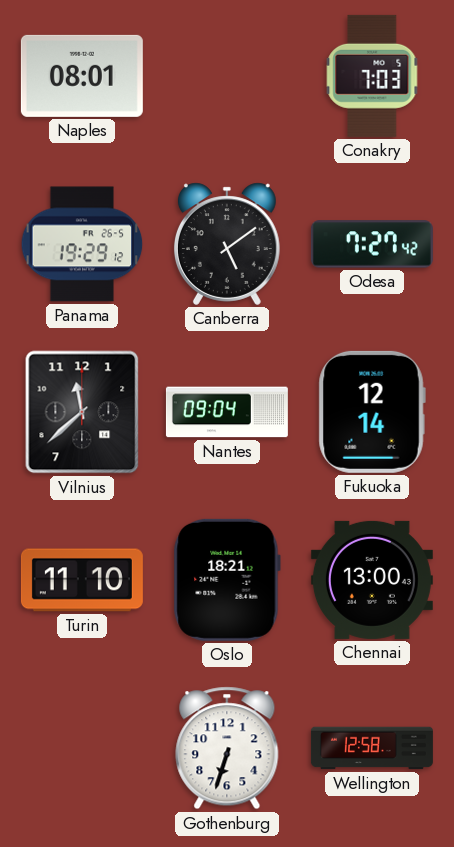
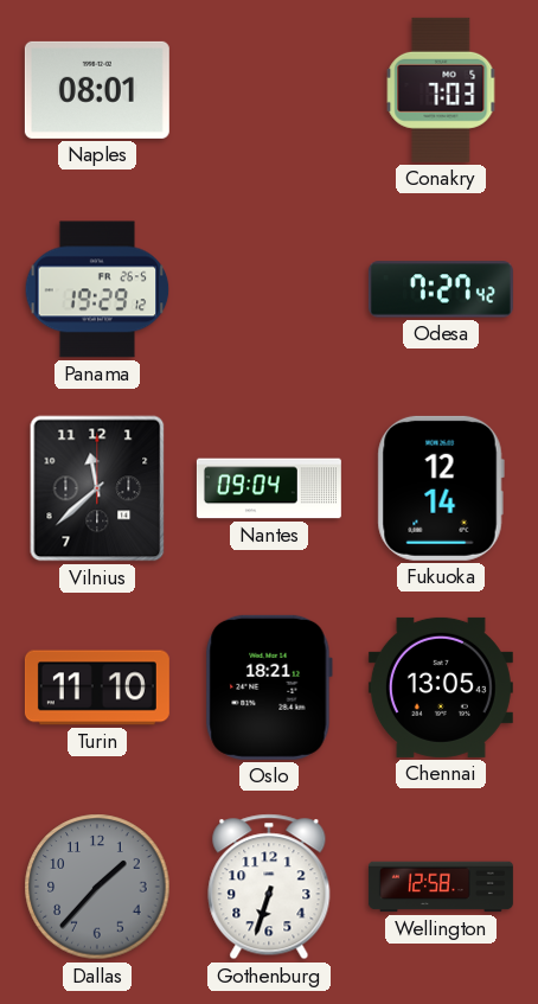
Canberra: 5:09 -> none (227, 244)
Chennai: 13:00 -> 13:05 (441, 688)
Dallas: none -> 1:37 (97, 887)
